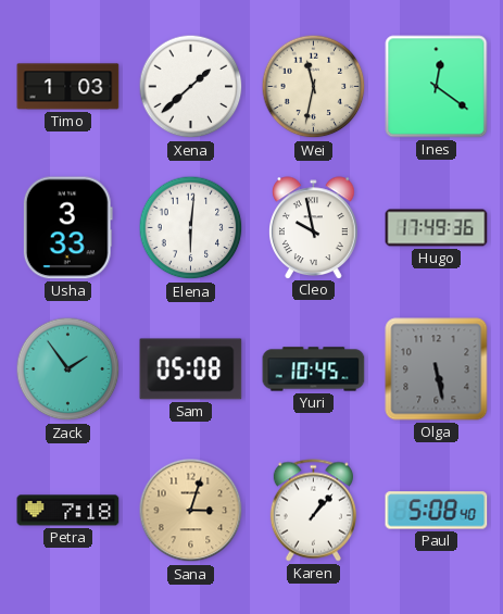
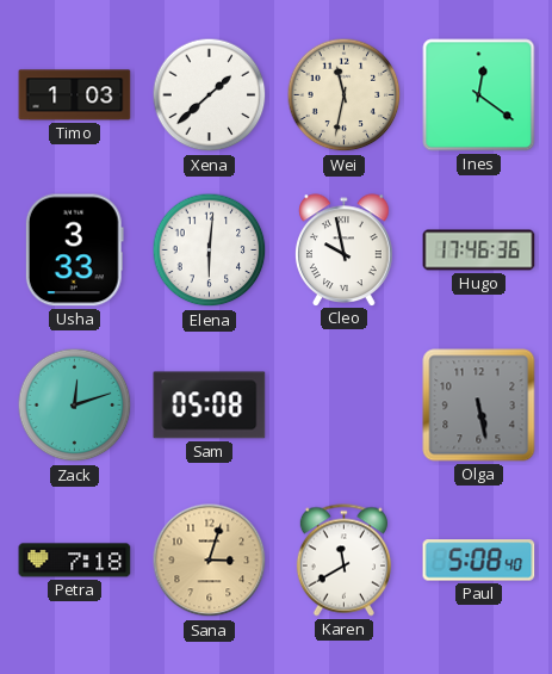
Hugo: 17:49 -> 17:46 (479, 251)
Zack: 1:54 -> 12:12 (75, 406)
Yuri: 10:45 -> none (314, 369)
Karen: 1:07 -> 11:40 (343, 561)
